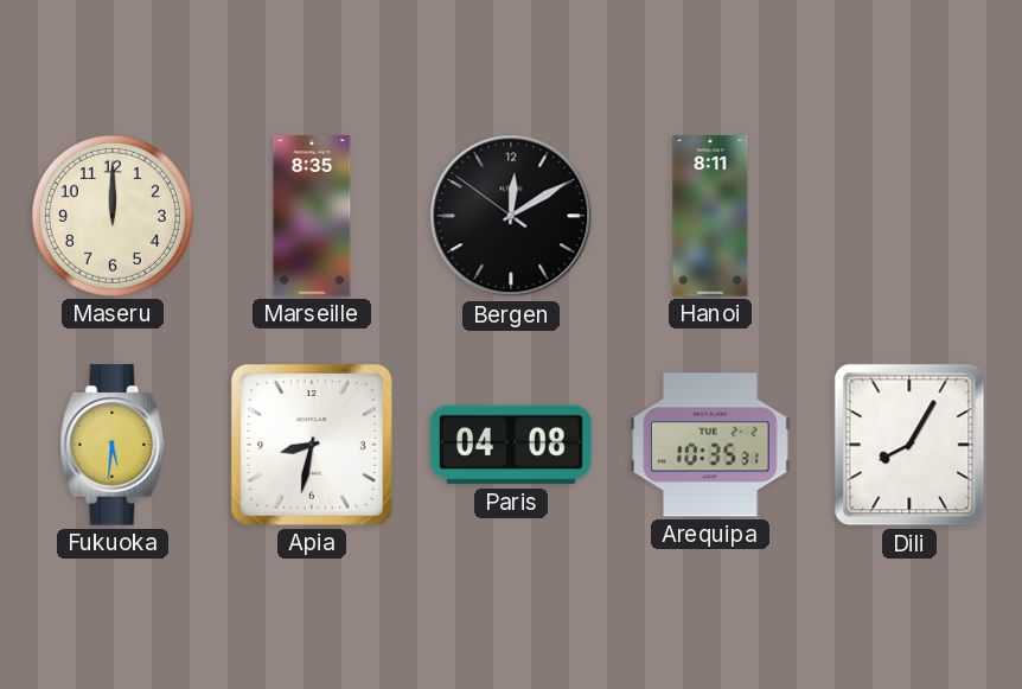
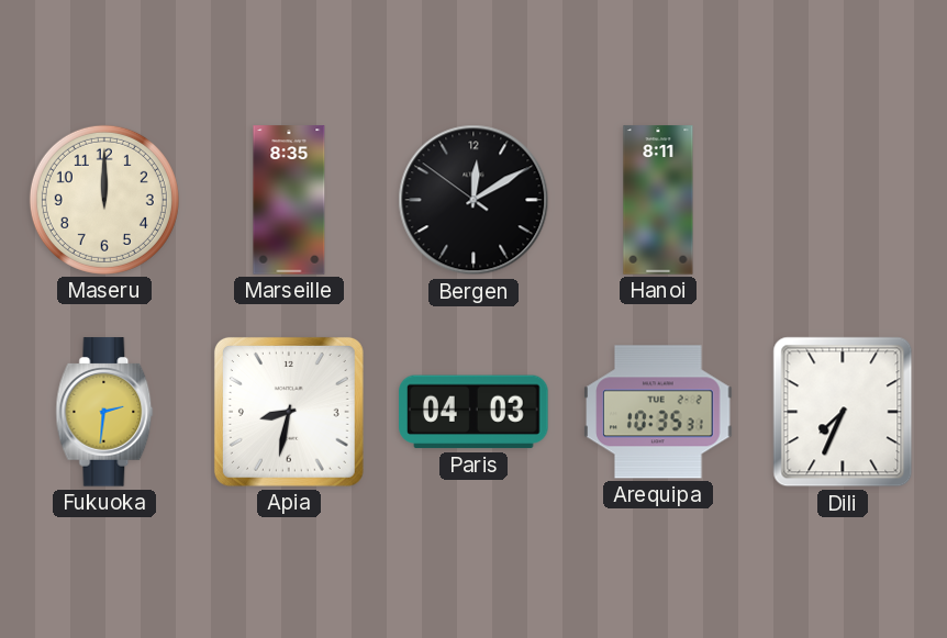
Fukuoka: 5:31 -> 2:31 (104, 412)
Paris: 04:08 -> 04:03 (473, 412)
Dili: 8:05 -> 7:34 (843, 412)
